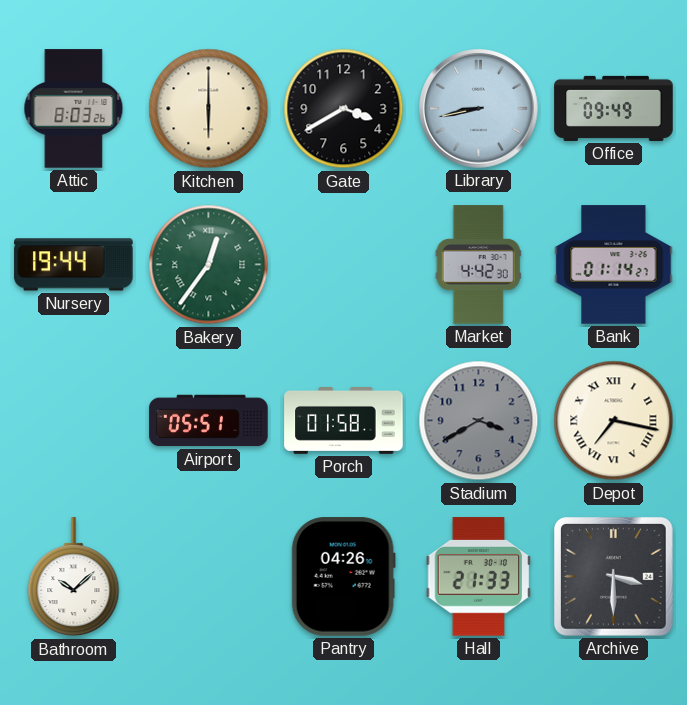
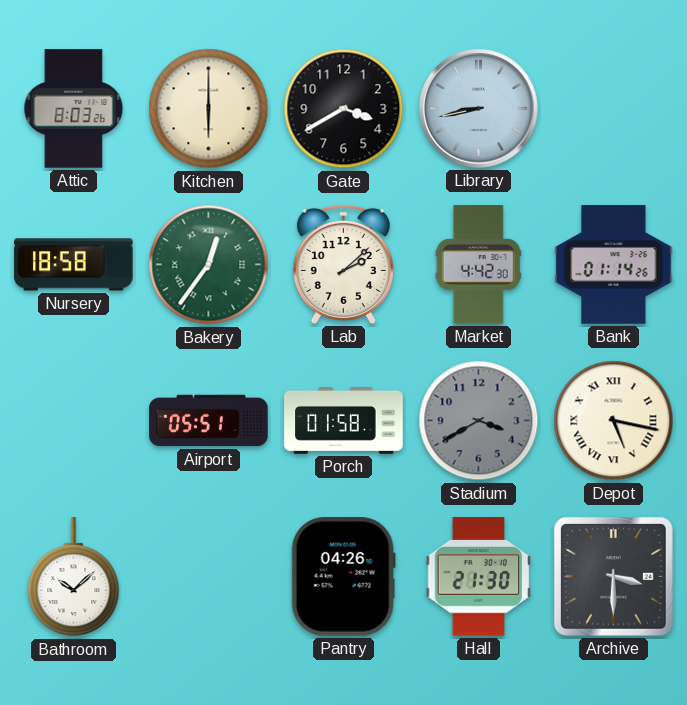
Office: 09:49 -> none (614, 108)
Nursery: 19:44 -> 18:58 (74, 265)
Lab: none -> 2:08 (343, 264)
Bank: 01:14:27 -> 01:14:26 (614, 265)
Depot: 7:17 -> 5:17 (614, 421)
Hall: 21:33 -> 21:30 (479, 577)
